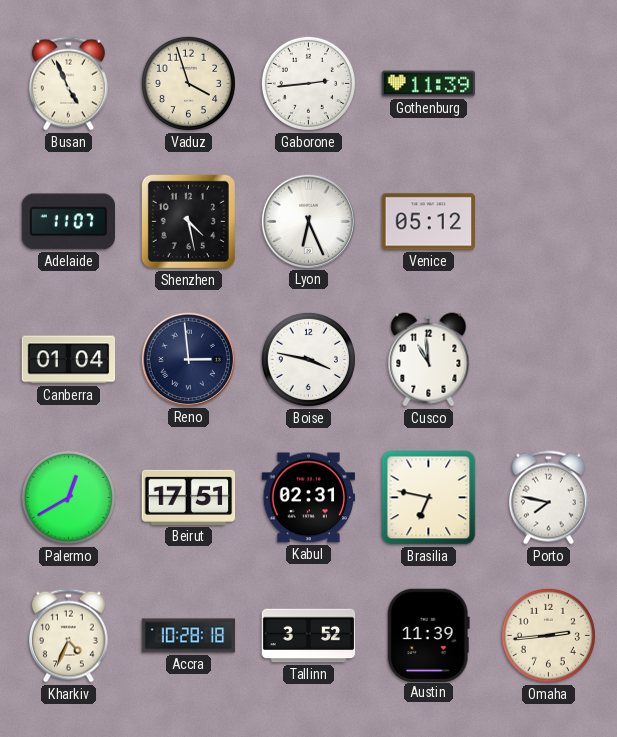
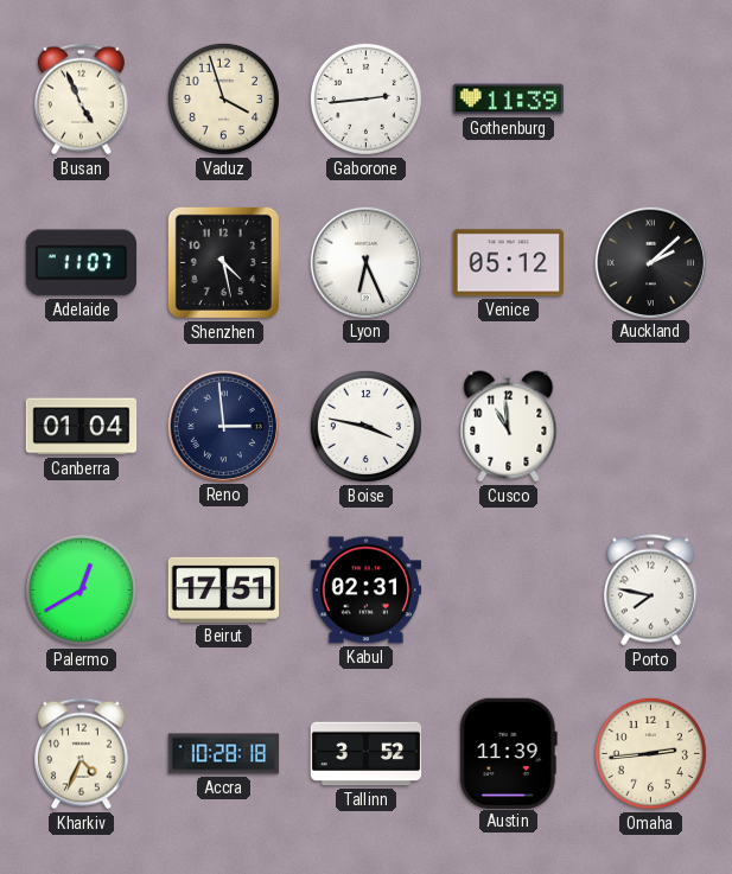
Auckland: none -> 2:08 (650, 262)
Brasilia: 6:47 -> none (429, 498)
